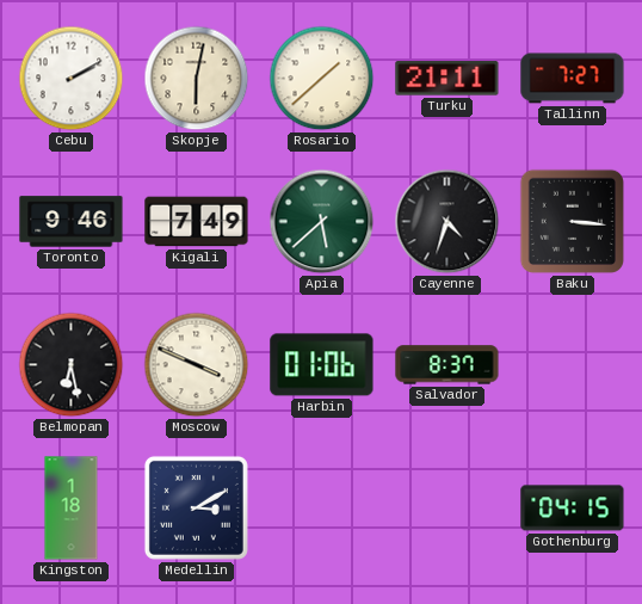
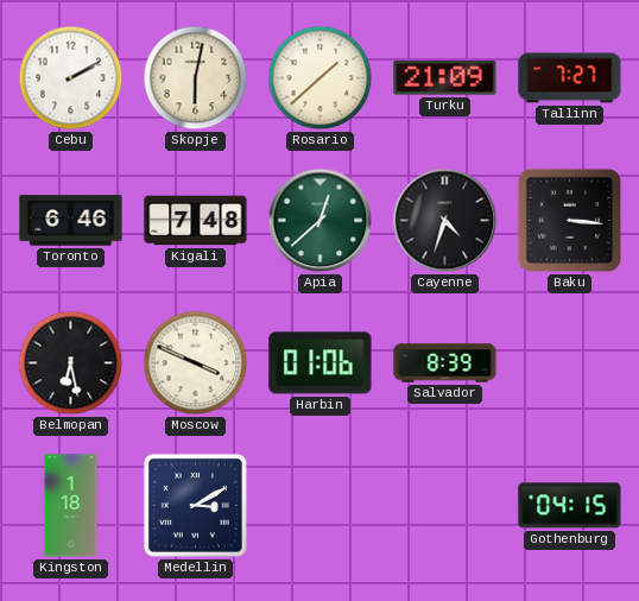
Turku: 21:11 -> 21:09 (445, 78)
Toronto: 9:46 -> 6:46 (71, 221)
Kigali: 7:49 -> 7:48 (196, 221)
Apia: 5:38 -> 12:38 (321, 221)
Salvador: 8:37 -> 8:39 (445, 363)
